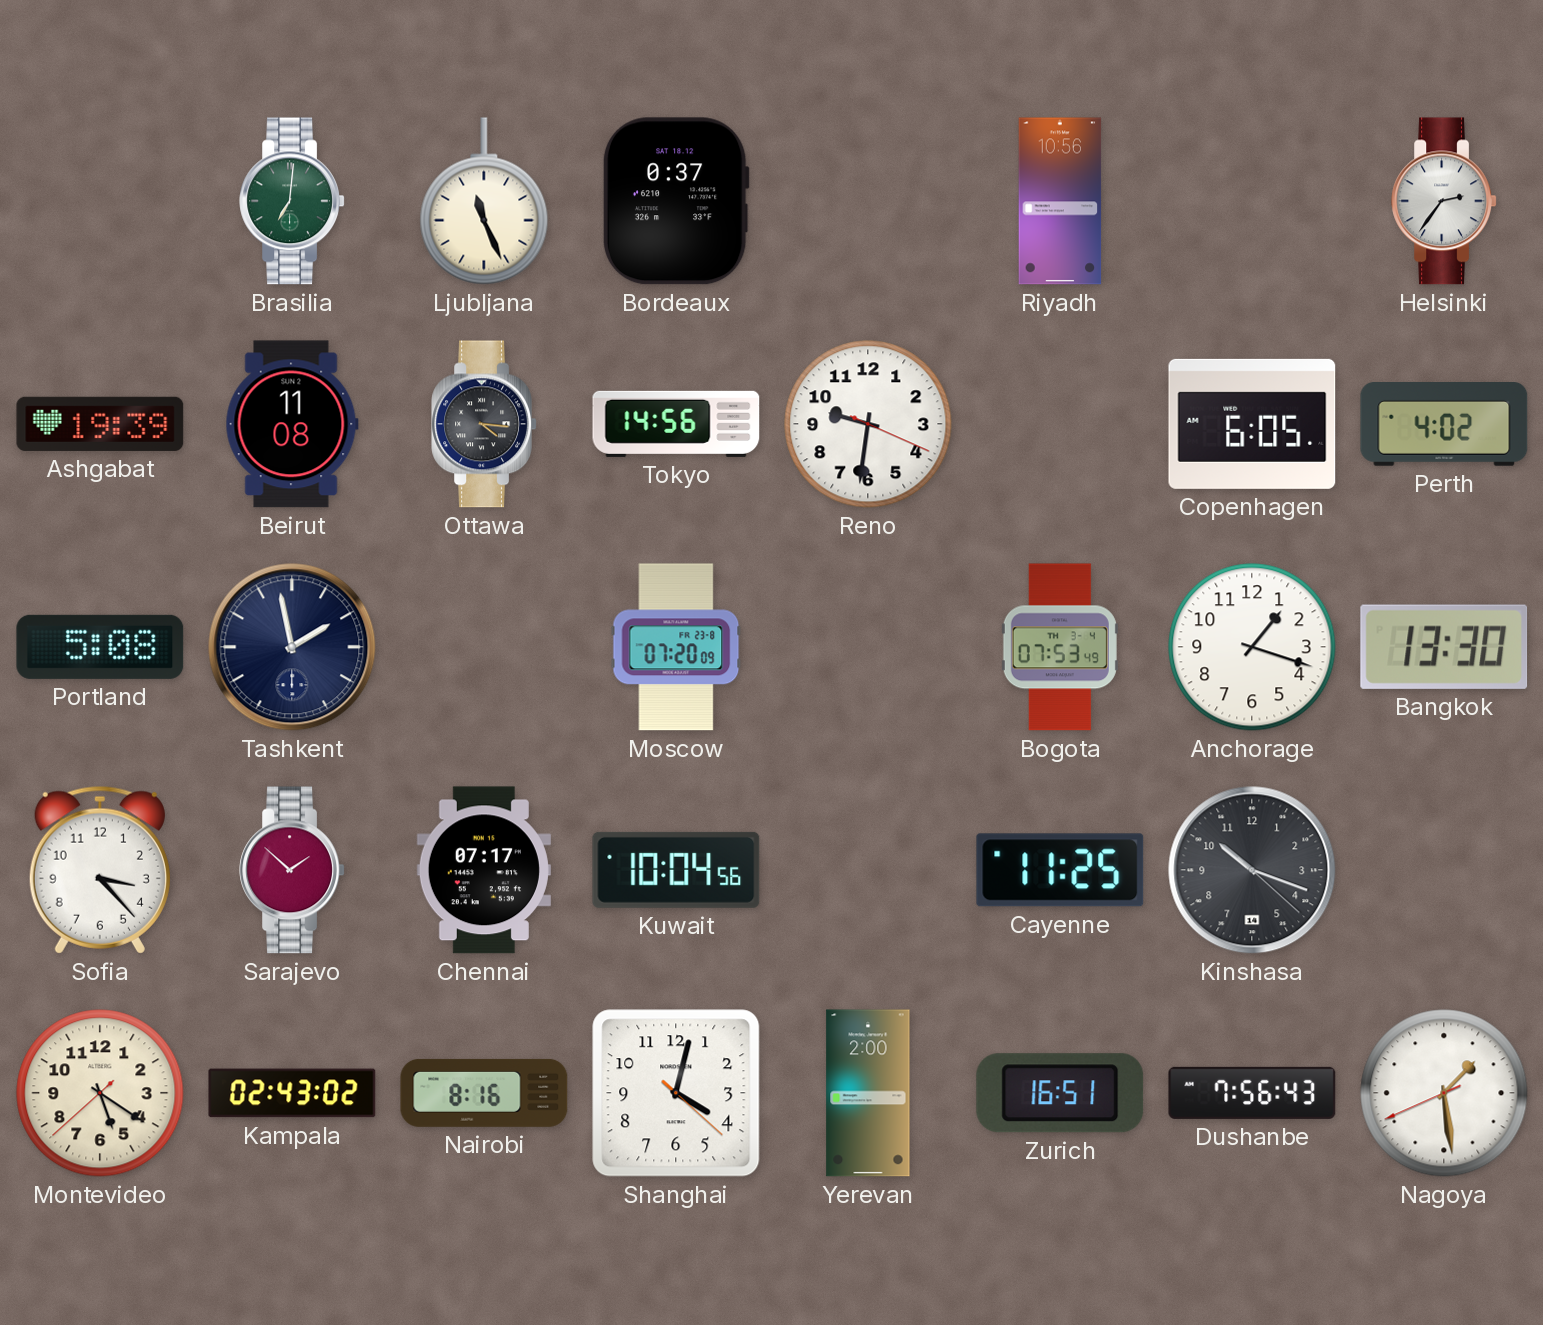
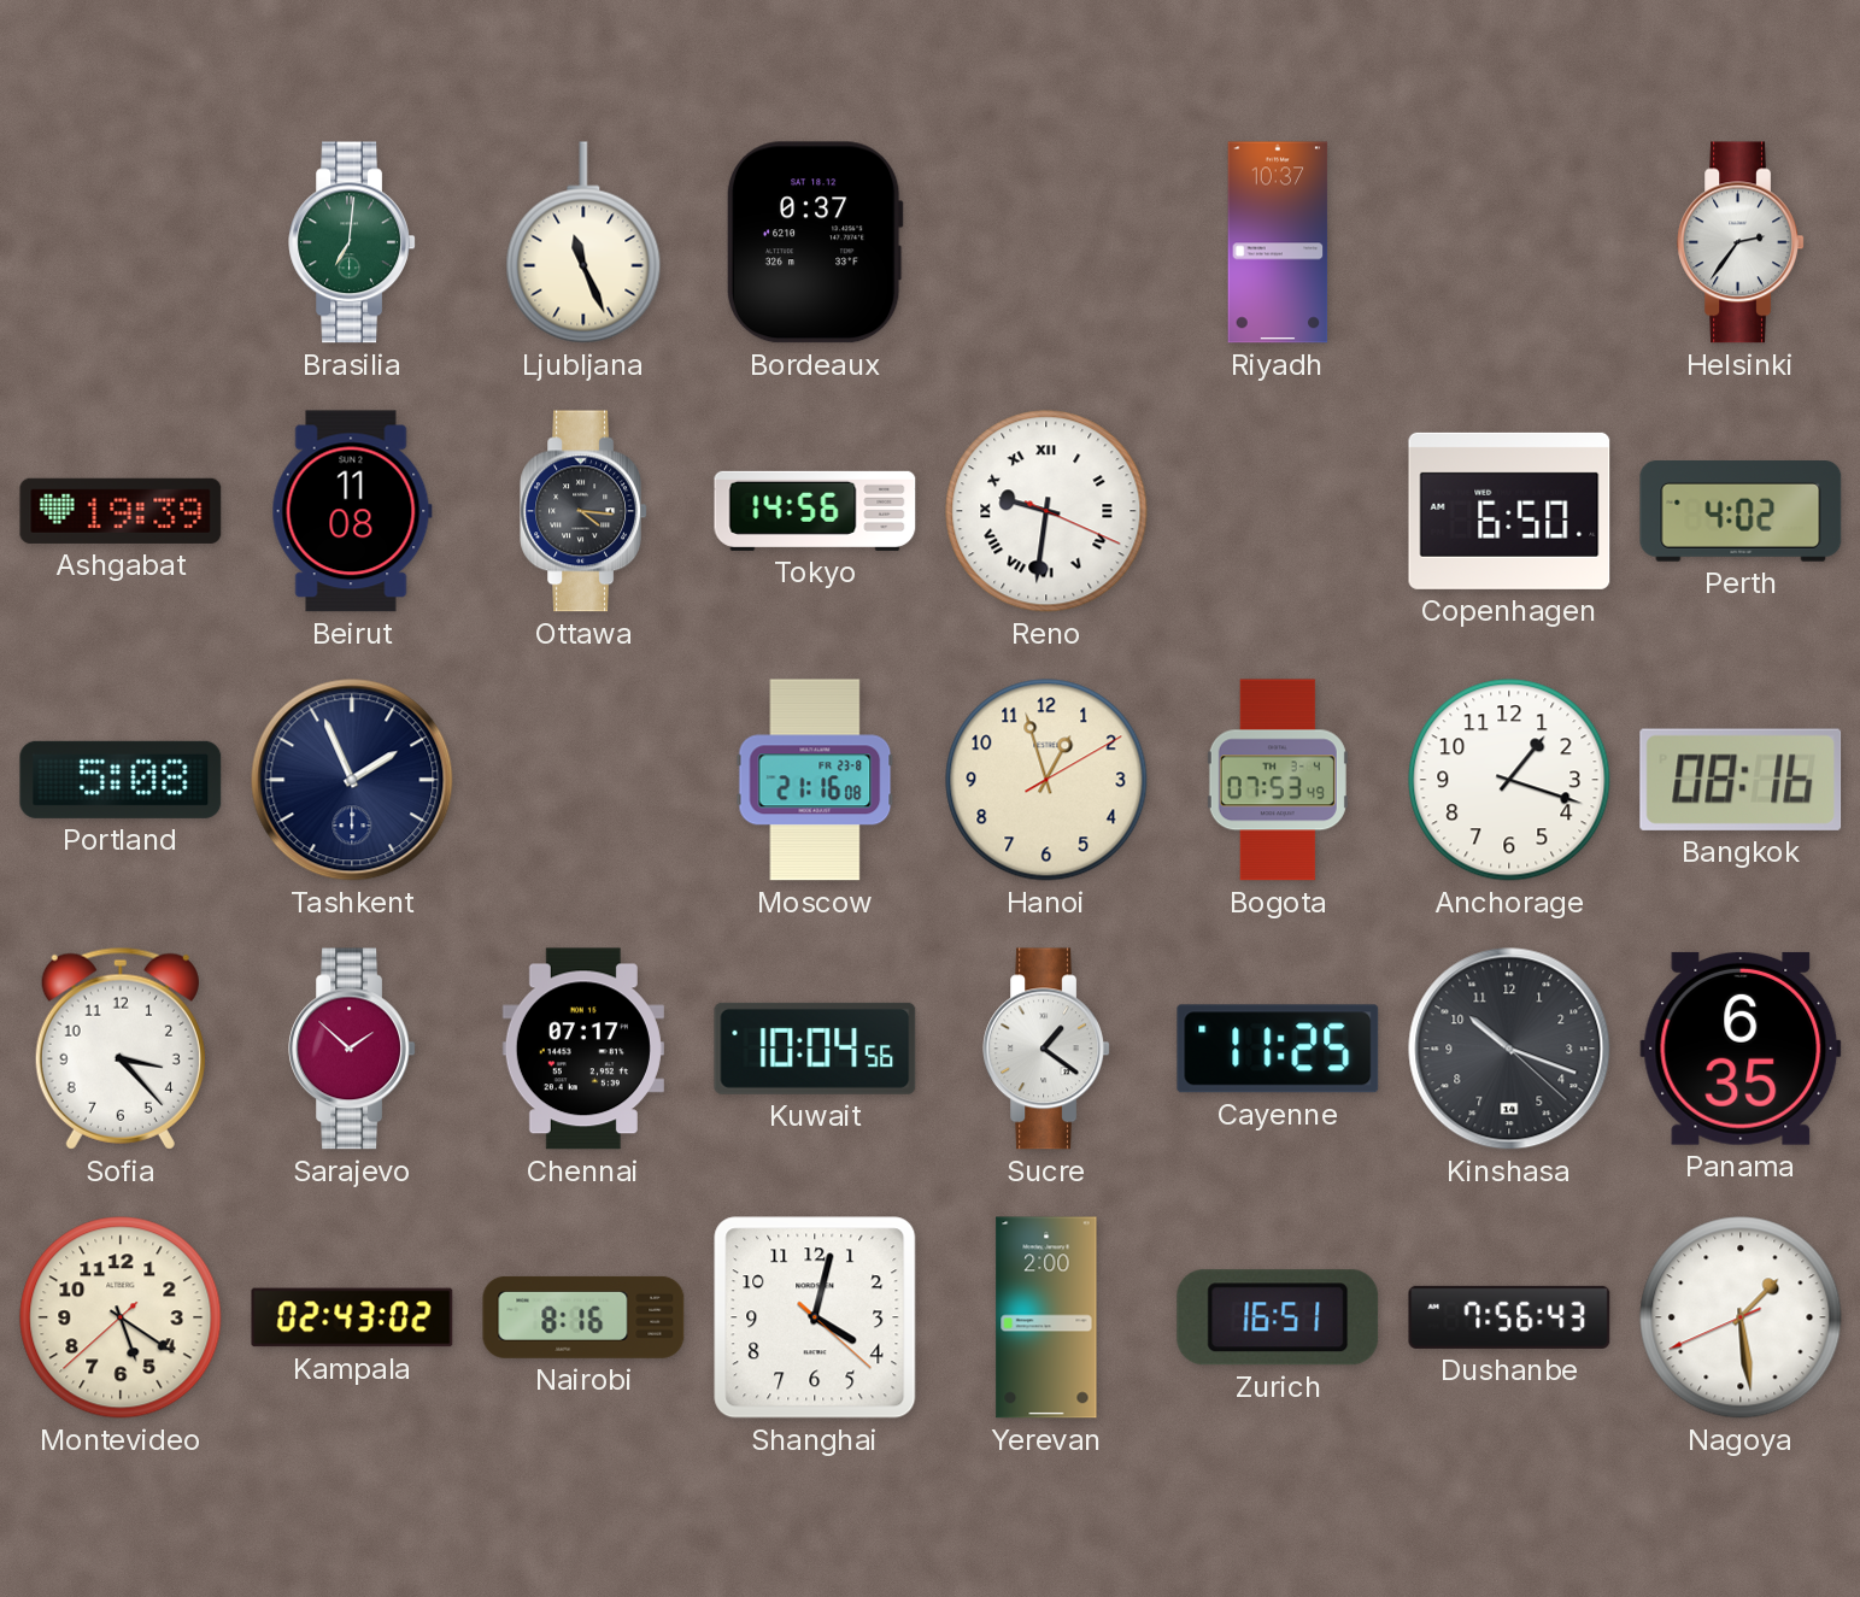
Riyadh: 10:56 -> 10:37 (1278, 242)
Reno numerals: Arabic -> Roman (1046, 511)
Copenhagen: 6:05 -> 6:50 (1509, 511)
Tashkent: 1:58 -> 1:56 (352, 780)
Moscow: 07:20 -> 21:16 (815, 780)
Hanoi: none -> 12:57 (1046, 780)
Bangkok: 13:30 -> 08:16 (1741, 780)
Sucre: none -> 1:21 (1046, 1049)
Panama: none -> 6:35 (1741, 1049)
